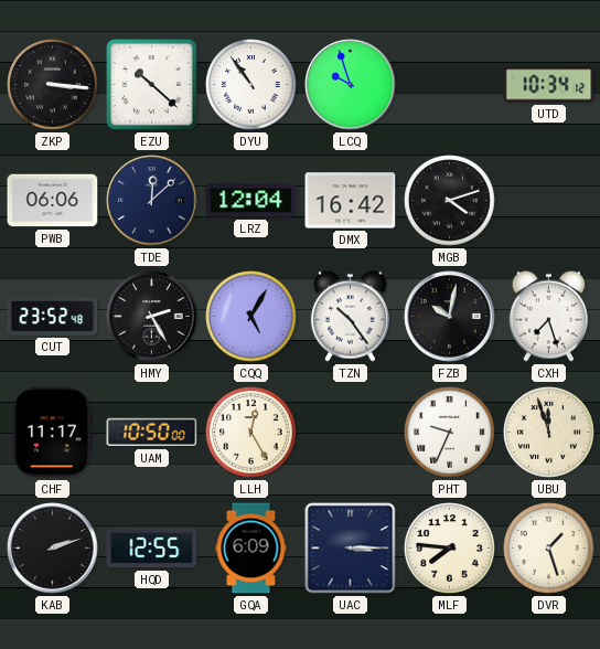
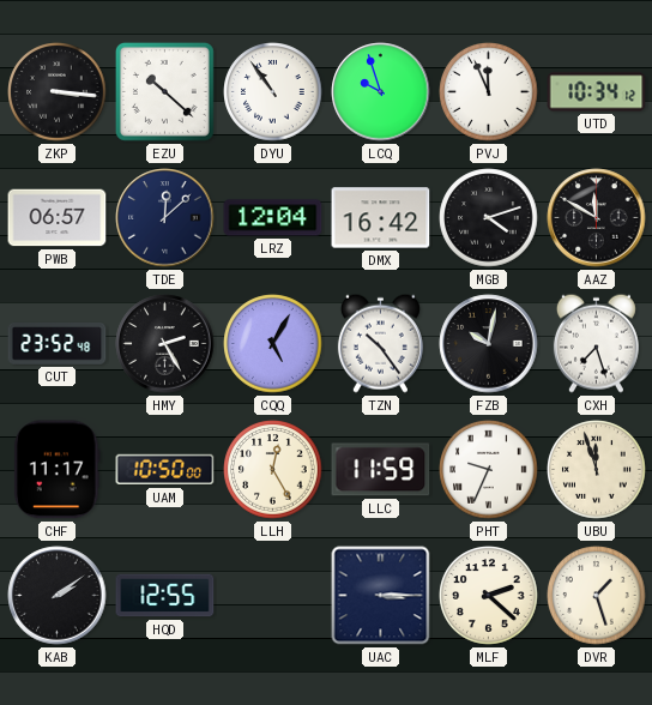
PVJ: none -> 11:56 (489, 92)
PWB: 06:06 -> 06:57 (58, 218)
AAZ: none -> 11:50 (597, 218)
LLC: none -> 11:59 (381, 470)
KAB: 2:12 -> 2:09 (58, 596)
GQA: 6:09 -> none (251, 549)
MLF: 7:46 -> 2:22 (489, 596)
